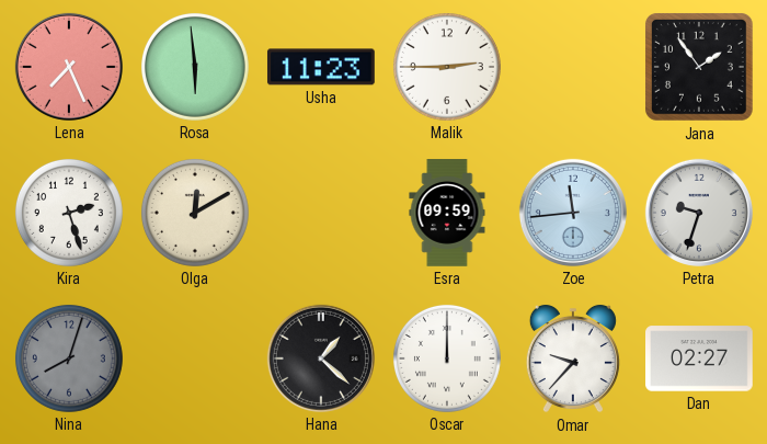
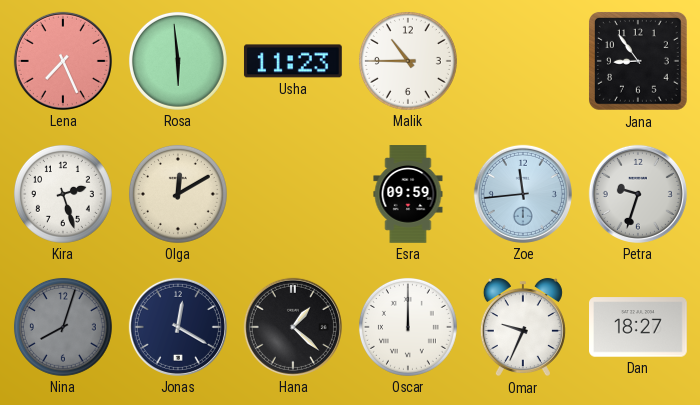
Malik: 2:45 -> 10:45 (408, 61)
Jana: 1:54 -> 8:54 (638, 61)
Jonas: none -> 12:20 (178, 327)
Omar: 9:37 -> 9:34 (523, 327)
Dan: 02:27 -> 18:27 (639, 327)
